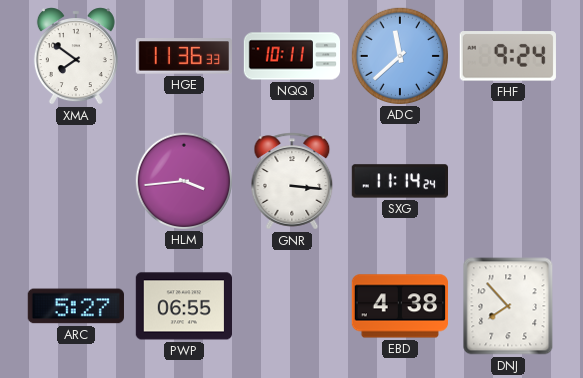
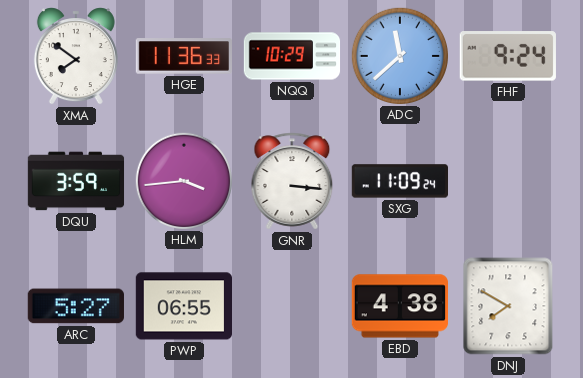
NQQ: 10:11 -> 10:29 (292, 56)
DQU: none -> 3:59 (76, 181)
SXG: 11:14 -> 11:09 (399, 181)
DNJ: 7:53 -> 7:50 (508, 306)
